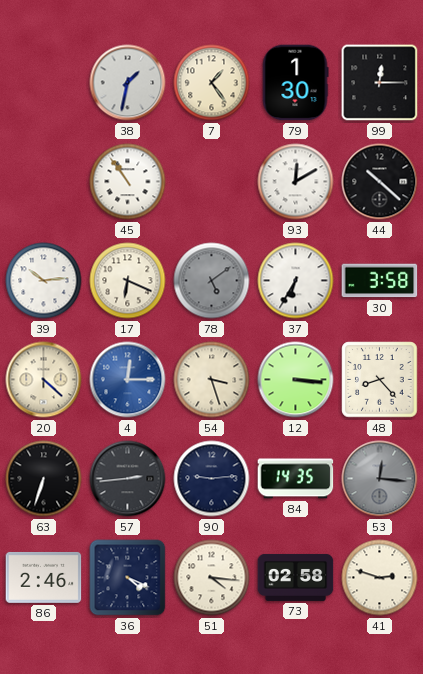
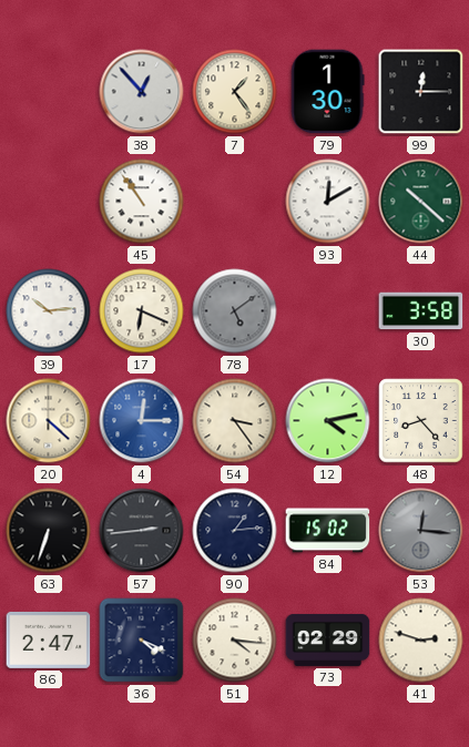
38: 1:32 -> 12:53 (142, 92)
44 dial: black -> green (421, 202)
37: 6:35 -> none (296, 281)
54: 3:27 -> 3:24 (235, 421)
12: 3:16 -> 4:13 (328, 421)
90: 9:14 -> 1:14 (235, 531)
84: 14:35 -> 15:02 (328, 531)
86: 2:46 -> 2:47 (49, 639)
73: 02:58 -> 02:29 (328, 639)
